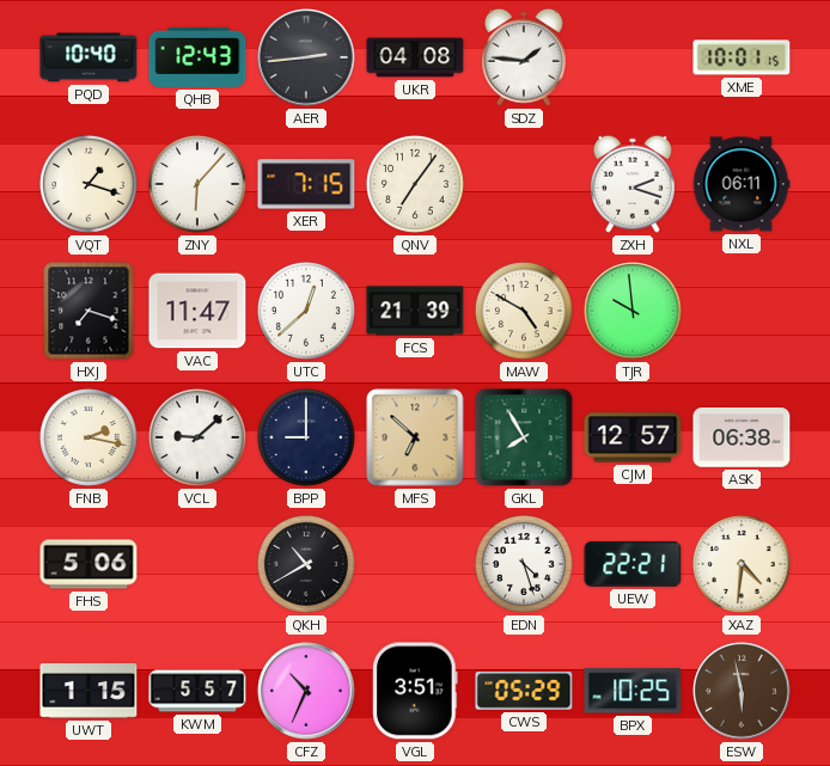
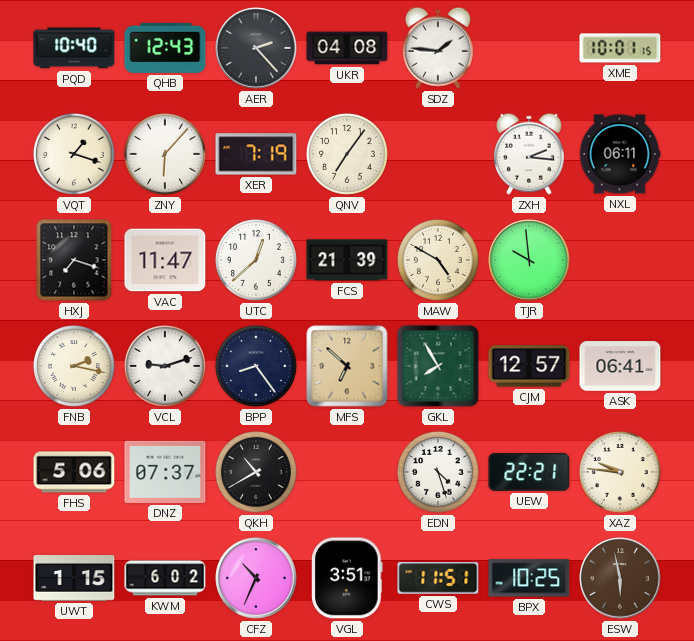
AER: 2:44 -> 2:23 (256, 48)
XER: 7:15 -> 7:19 (256, 154)
ZXH: 2:18 -> 2:16 (529, 154)
VCL: 9:08 -> 9:12 (165, 366)
BPP: 9:00 -> 8:24 (256, 366)
ASK: 06:38 -> 06:41 (620, 366)
DNZ: none -> 07:37 (165, 472)
XAZ: 4:31 -> 9:46 (620, 472)
KWM: 5:57 -> 6:02 (165, 578)
CWS: 05:29 -> 11:51 (438, 578)
